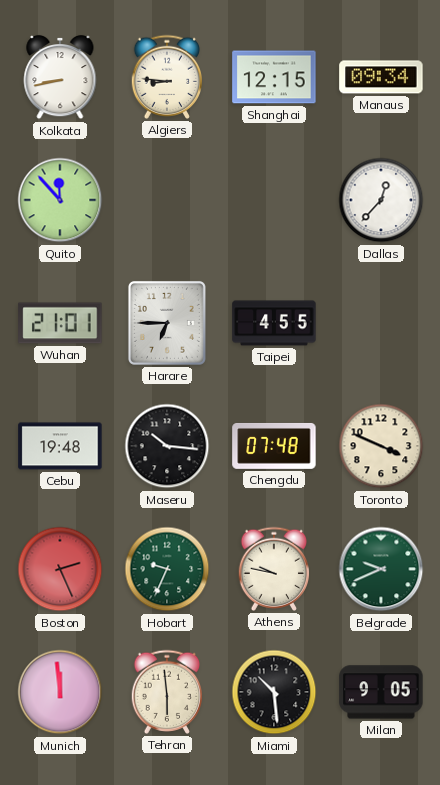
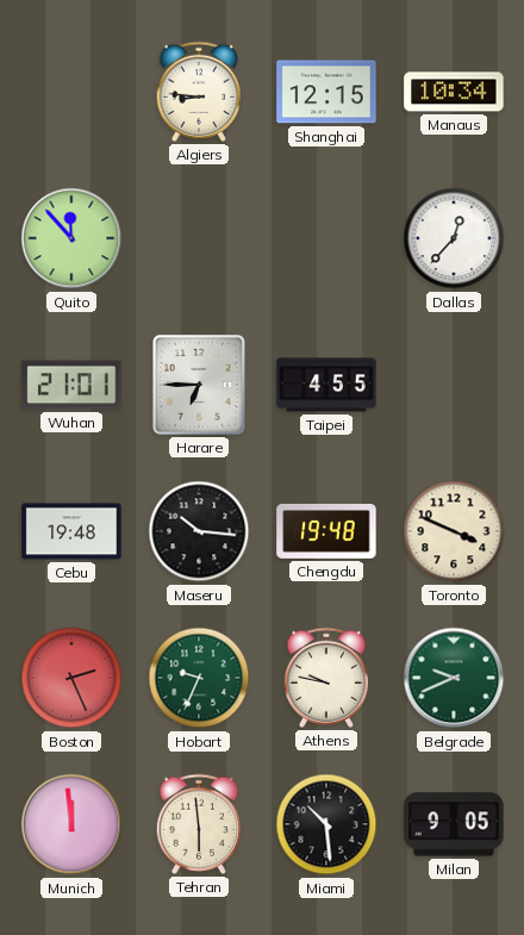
Kolkata: 8:43 -> none (60, 77)
Manaus: 09:34 -> 10:34 (454, 92)
Chengdu: 07:48 -> 19:48 (326, 531)
